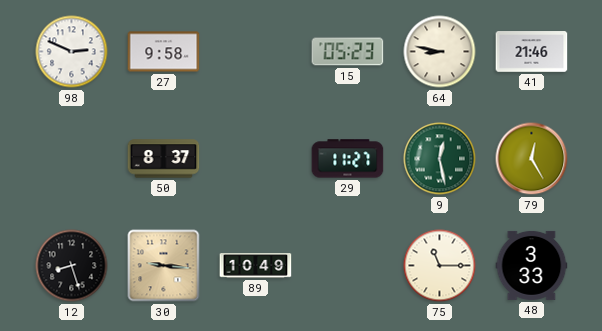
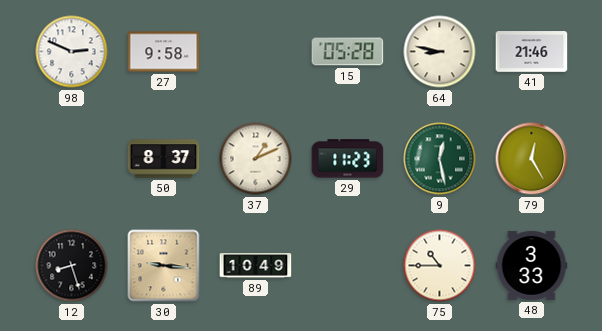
15: 05:23 -> 05:28 (348, 52)
37: none -> 1:11 (256, 159)
29: 11:27 -> 11:23 (348, 159)
75: 11:15 -> 10:45 (440, 266)
